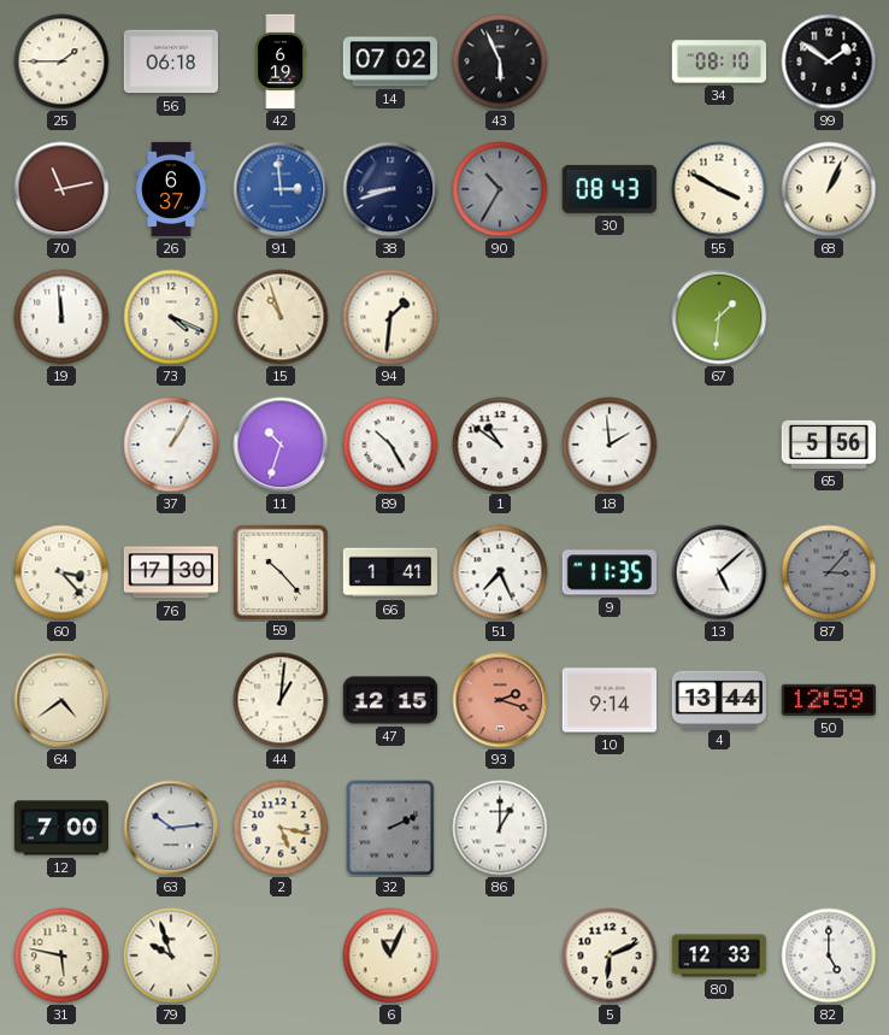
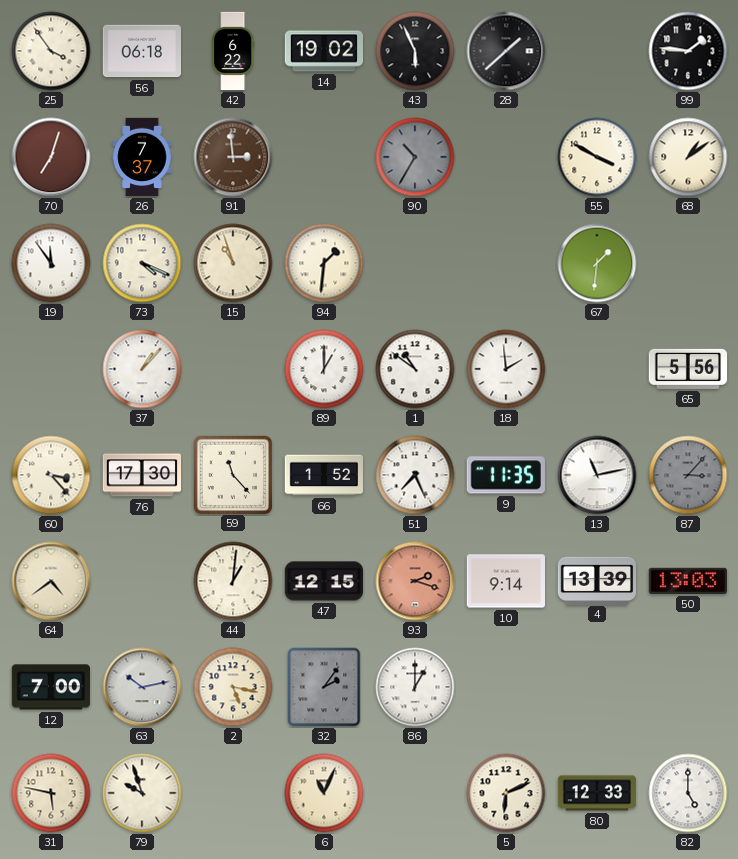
25: 1:45 -> 3:54 (51, 51)
42: 6:19 -> 6:22 (233, 51)
14: 07:02 -> 19:02 (324, 51)
28: none -> 1:38 (506, 51)
34: 08:10 -> none (719, 61)
99: 1:51 -> 1:46 (688, 51)
70: 11:13 -> 7:03 (51, 157)
26: 6:37 -> 7:37 (142, 157)
91 dial: blue -> brown (233, 157)
38: 8:42 -> none (390, 189)
30: 08:43 -> none (610, 189)
68: 1:04 -> 1:09 (688, 157)
19: 11:59 -> 11:54 (51, 263)
37: 1:05 -> 1:07 (142, 369)
11: 10:33 -> none (281, 445)
89: 10:25 -> 1:00 (324, 369)
59: 10:23 -> 11:23 (232, 474)
66: 1:41 -> 1:52 (323, 475)
13: 5:08 -> 11:13 (597, 475)
4: 13:44 -> 13:39 (597, 580)
50: 12:59 -> 13:03 (688, 581)
63: 10:14 -> 10:13 (142, 687)
32: 2:11 -> 2:06 (324, 687)
